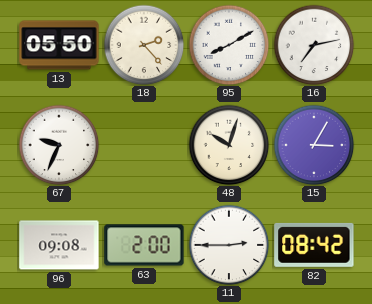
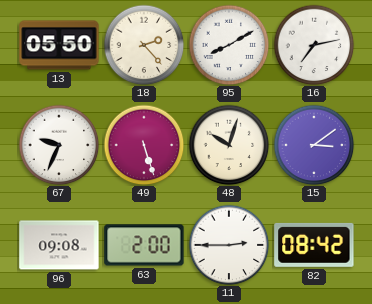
49: none -> 5:27 (144, 145)
15: 3:05 -> 3:09 (314, 145)
